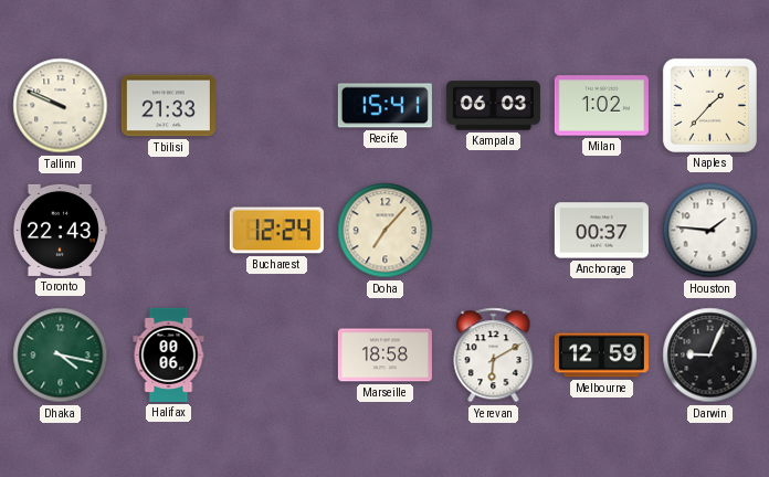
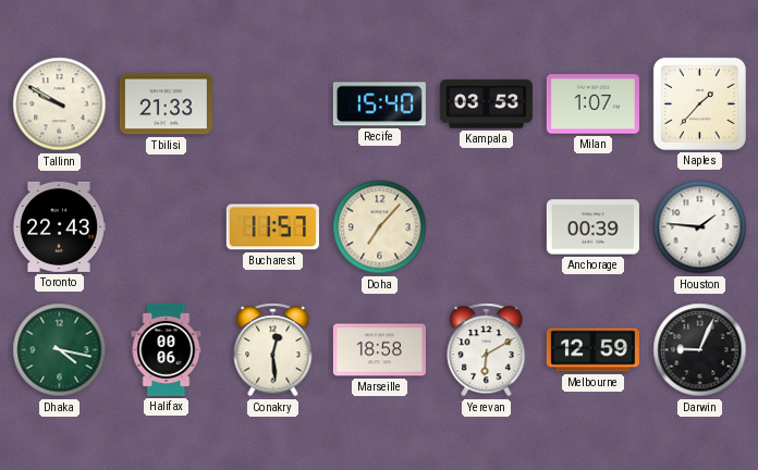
Tallinn: 9:49 -> 9:50 (60, 104)
Recife: 15:41 -> 15:40 (379, 104)
Kampala: 06:03 -> 03:53 (486, 104)
Milan: 1:02 -> 1:07 (592, 104)
Bucharest: 12:24 -> 11:57 (272, 227)
Anchorage: 00:37 -> 00:39 (592, 227)
Conakry: none -> 12:29 (273, 350)
